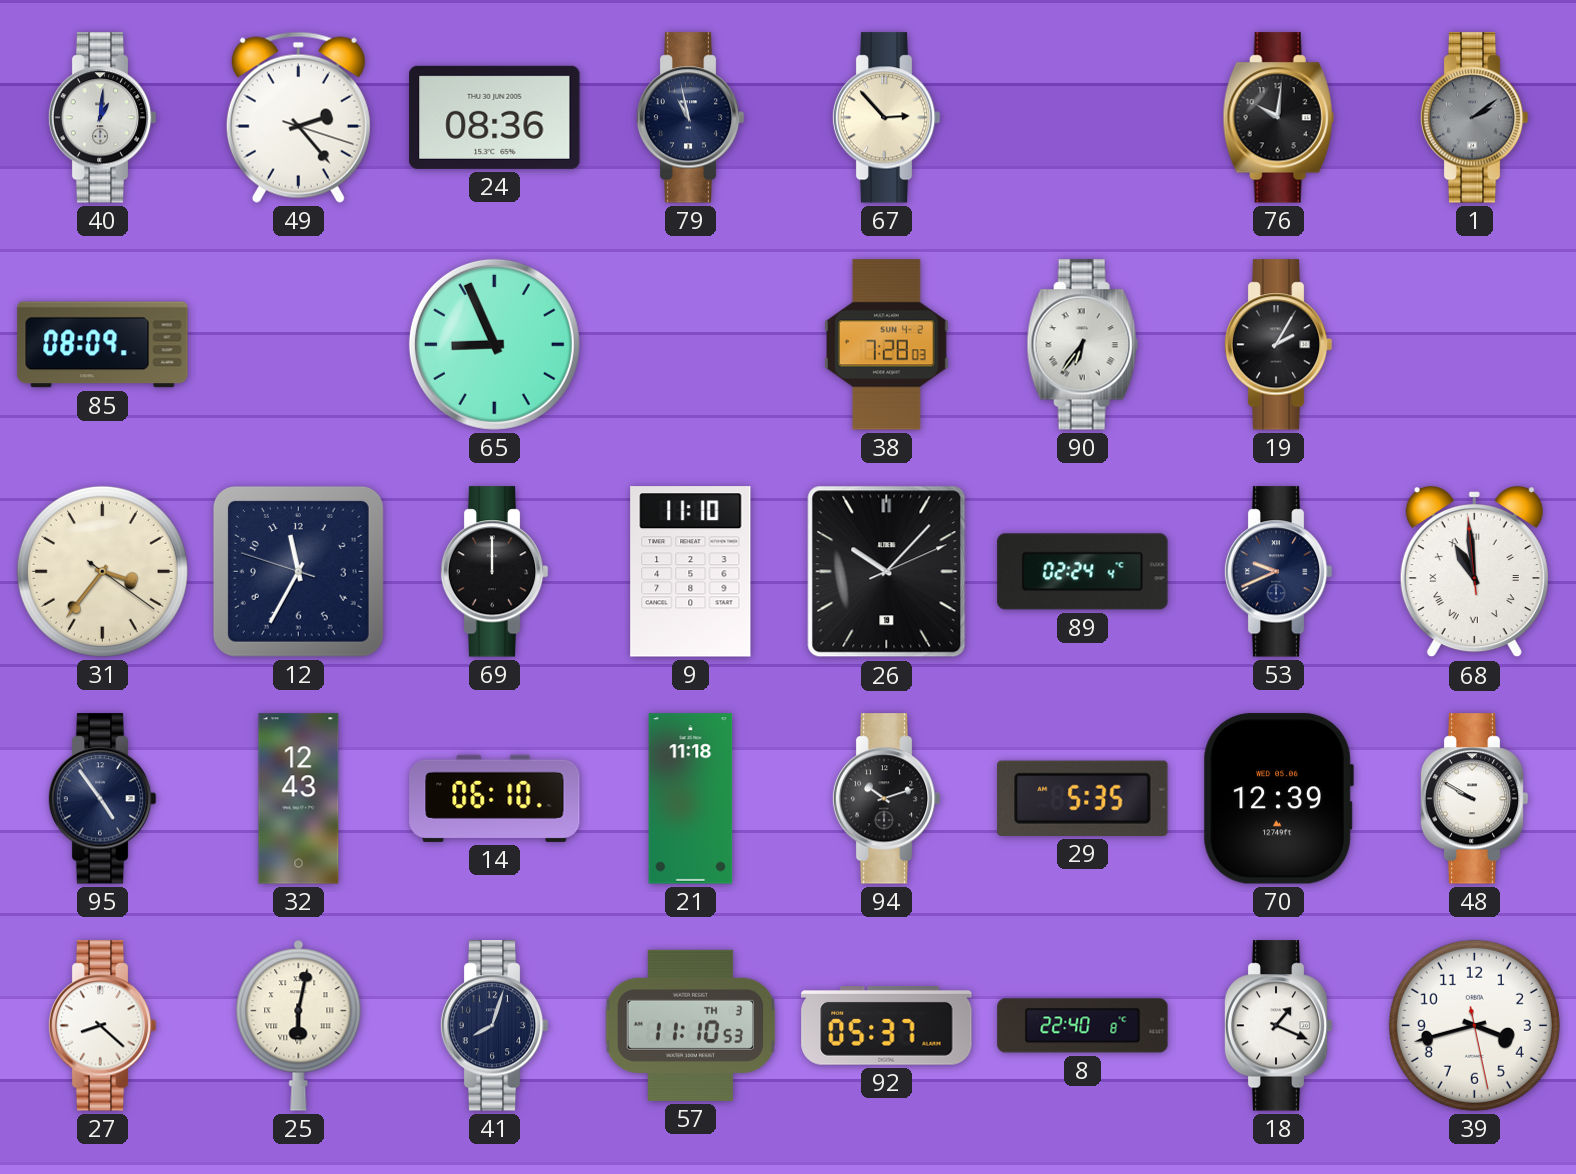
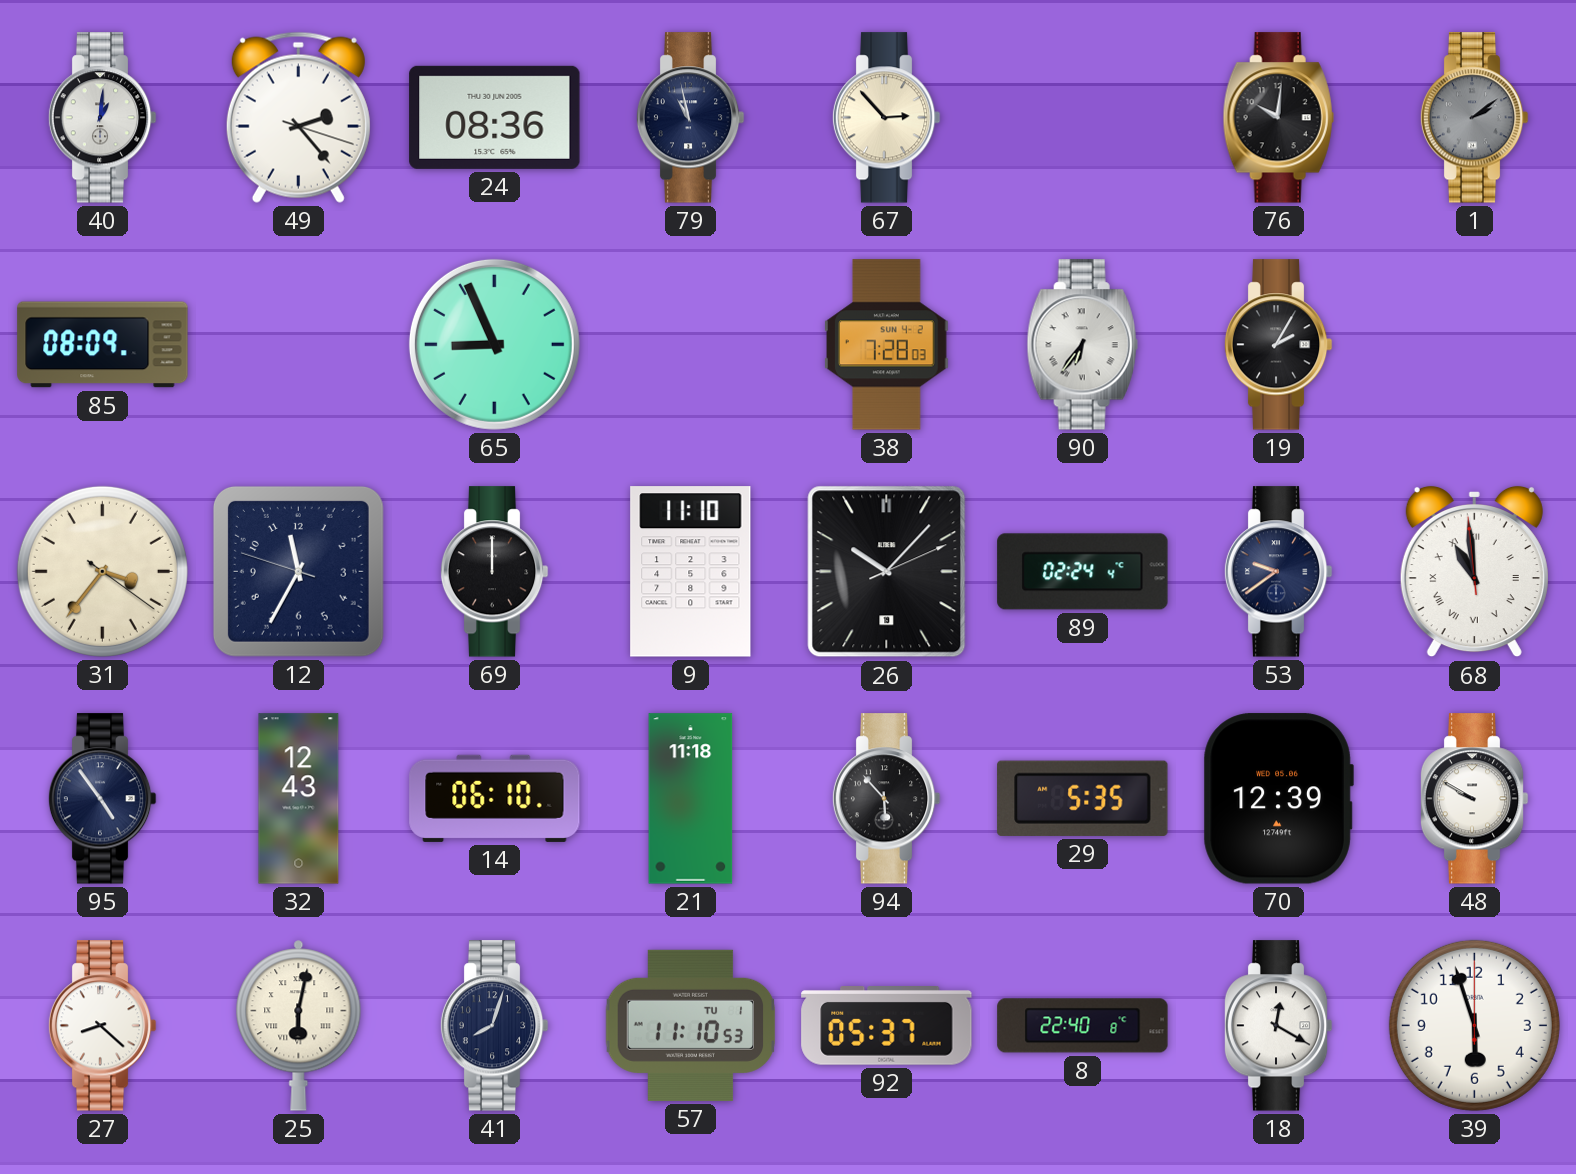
53: 9:41 -> 9:39 (1278, 572)
94: 10:12 -> 5:53 (886, 799)
57 date: TH 3 -> TU 1 (691, 1025)
18: 1:19 -> 12:20 (1278, 1026)
39: 3:42 -> 5:57 (1474, 1025)
